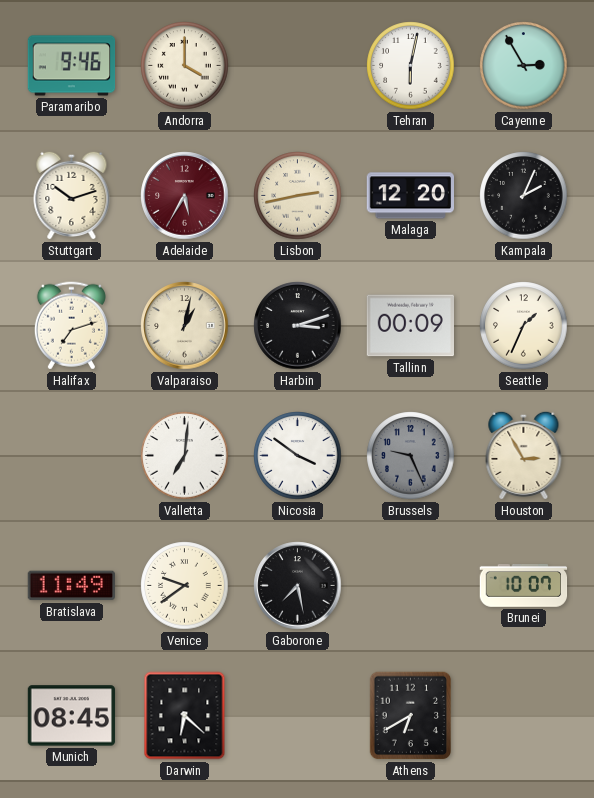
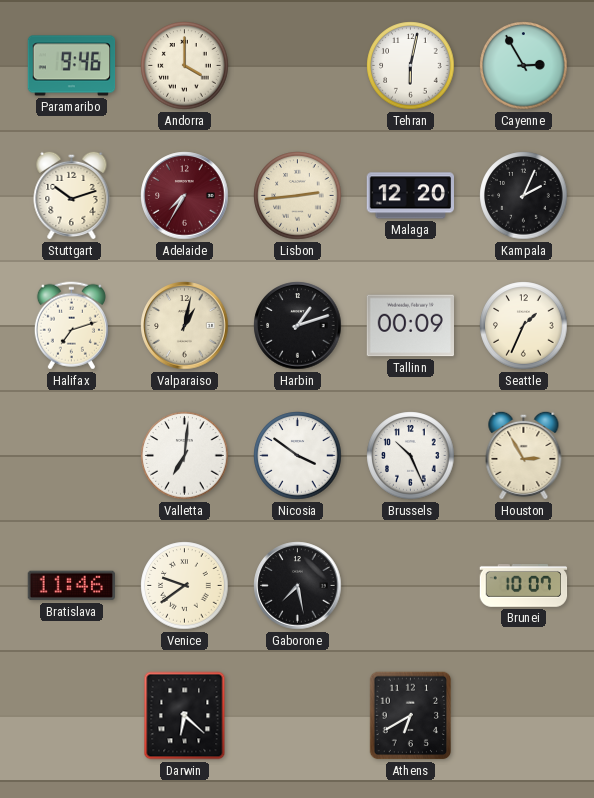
Adelaide: 5:35 -> 7:35 (185, 196)
Lisbon: 2:43 -> 2:44 (298, 196)
Harbin: 3:12 -> 1:12 (298, 326)
Brussels: 9:26 -> 10:26 (411, 456)
Brussels dial: grey -> white (411, 456)
Bratislava: 11:49 -> 11:46 (71, 586)
Munich: 08:45 -> none (72, 716)
